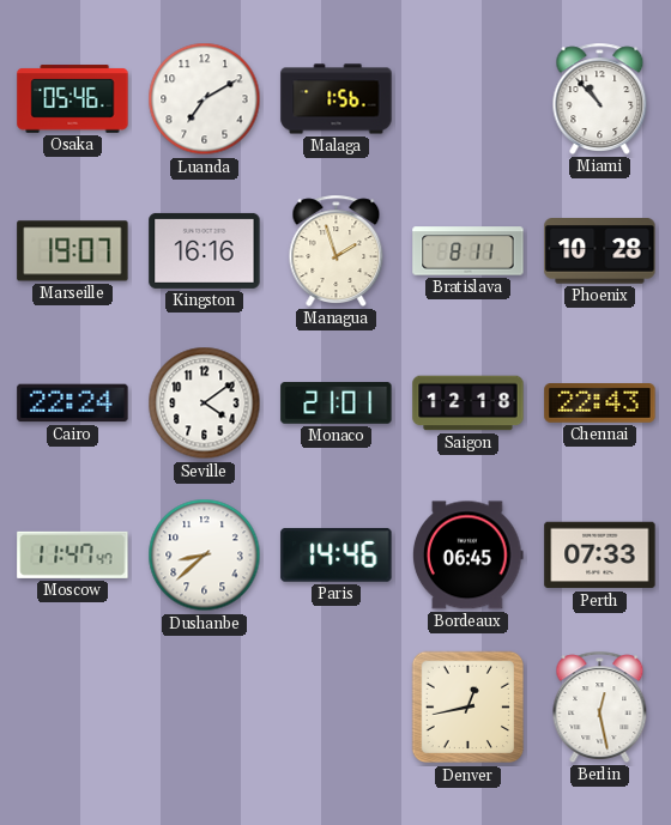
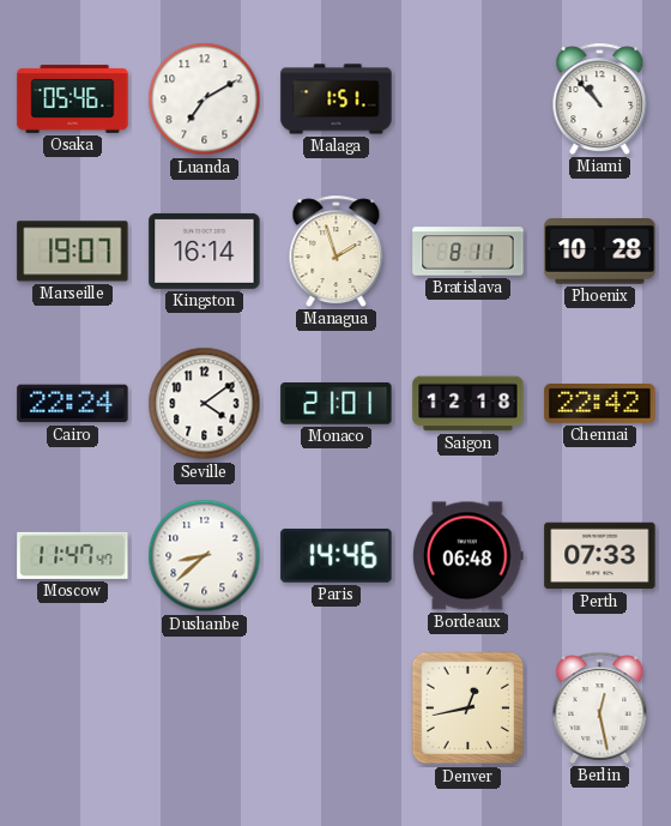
Malaga: 1:56 -> 1:51 (337, 100)
Kingston: 16:16 -> 16:14 (205, 251)
Chennai: 22:43 -> 22:42 (600, 404)
Bordeaux: 06:45 -> 06:48 (467, 556)
